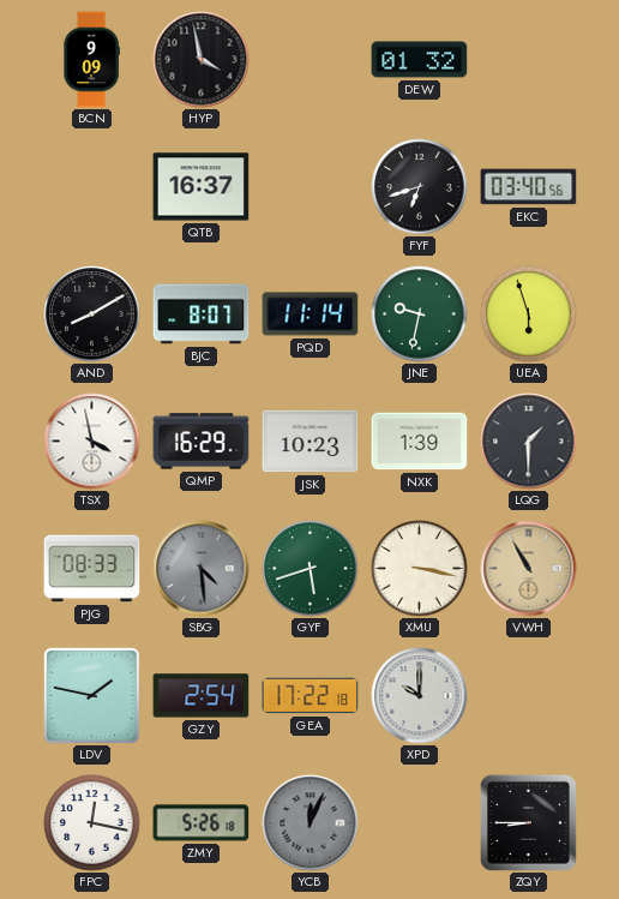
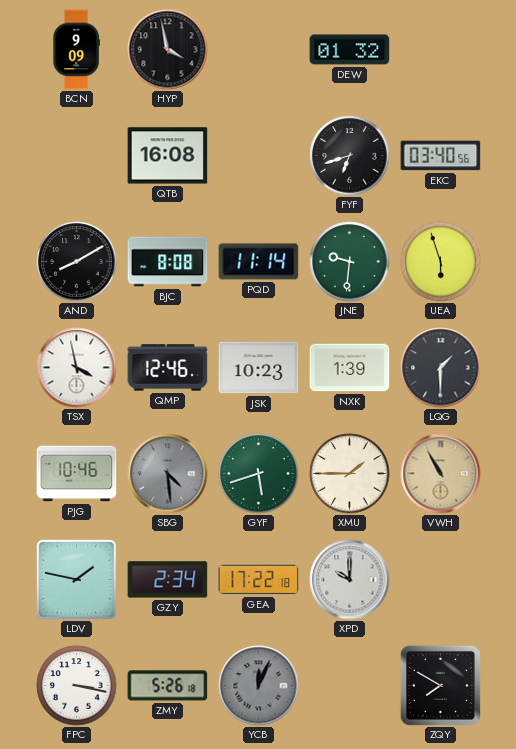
QTB: 16:37 -> 16:08 (168, 156)
BJC: 8:07 -> 8:08 (168, 262)
JNE: 9:32 -> 9:31 (350, 262)
QMP: 16:29 -> 12:46 (168, 368)
PJG: 08:33 -> 10:46 (77, 474)
XMU: 3:17 -> 1:45 (350, 474)
GZY: 2:54 -> 2:34 (168, 580)
FPC: 12:17 -> 3:17 (77, 686)
ZQY: 8:45 -> 7:50 (440, 685)
